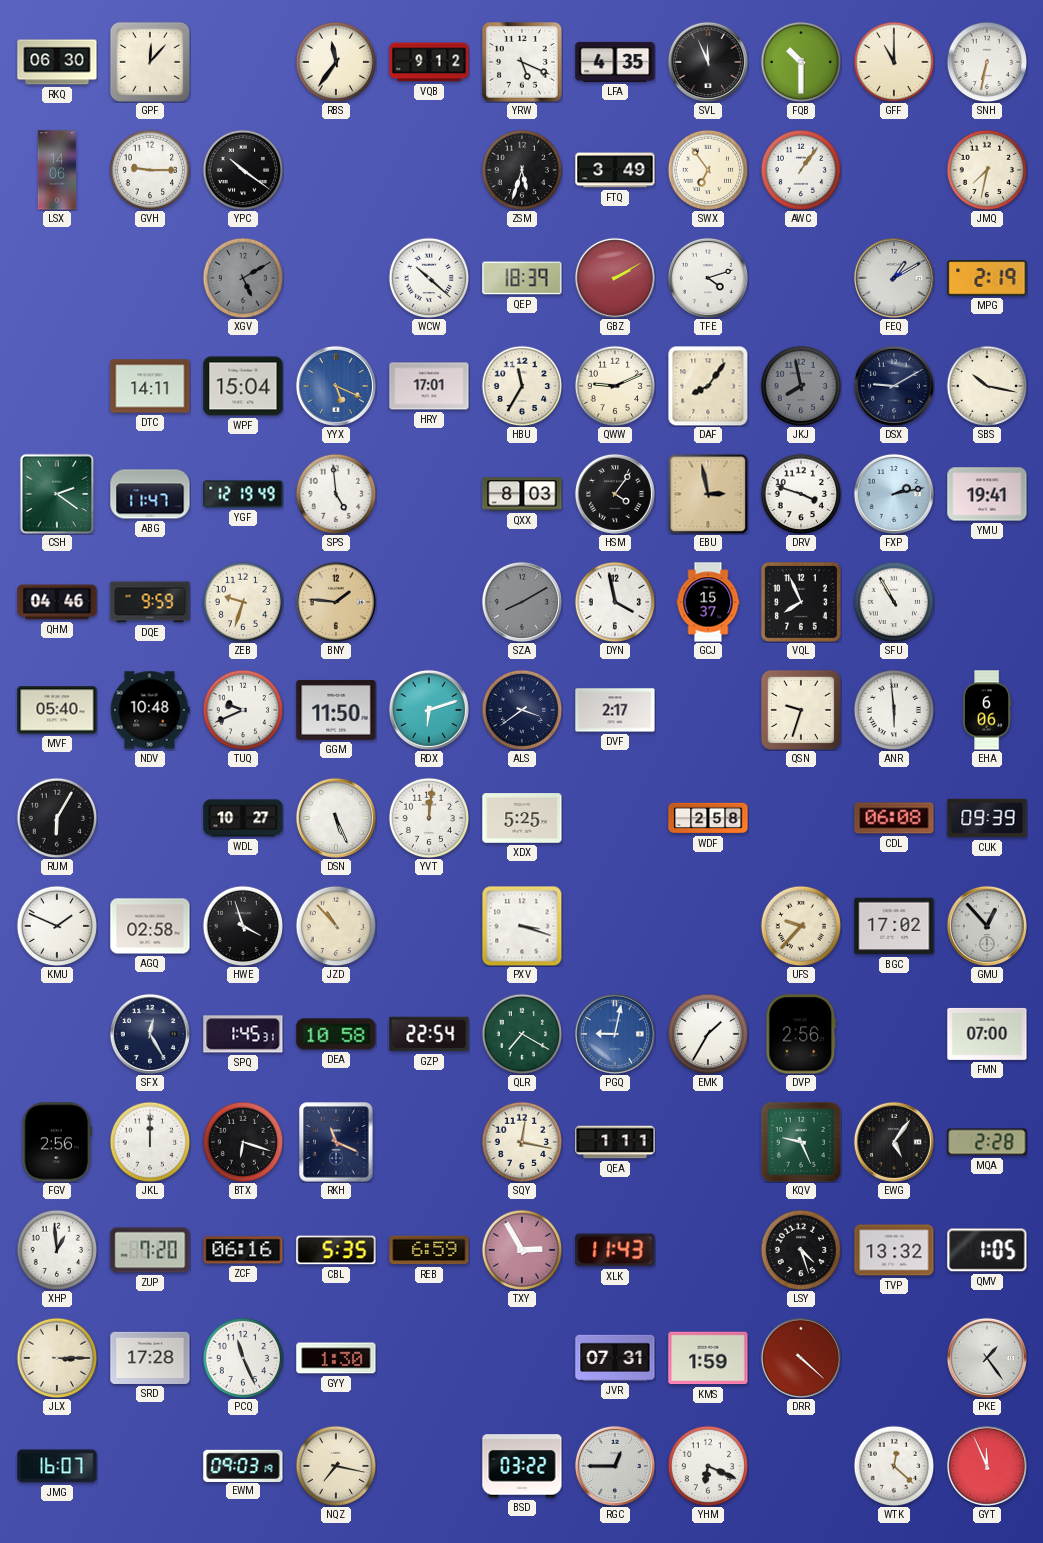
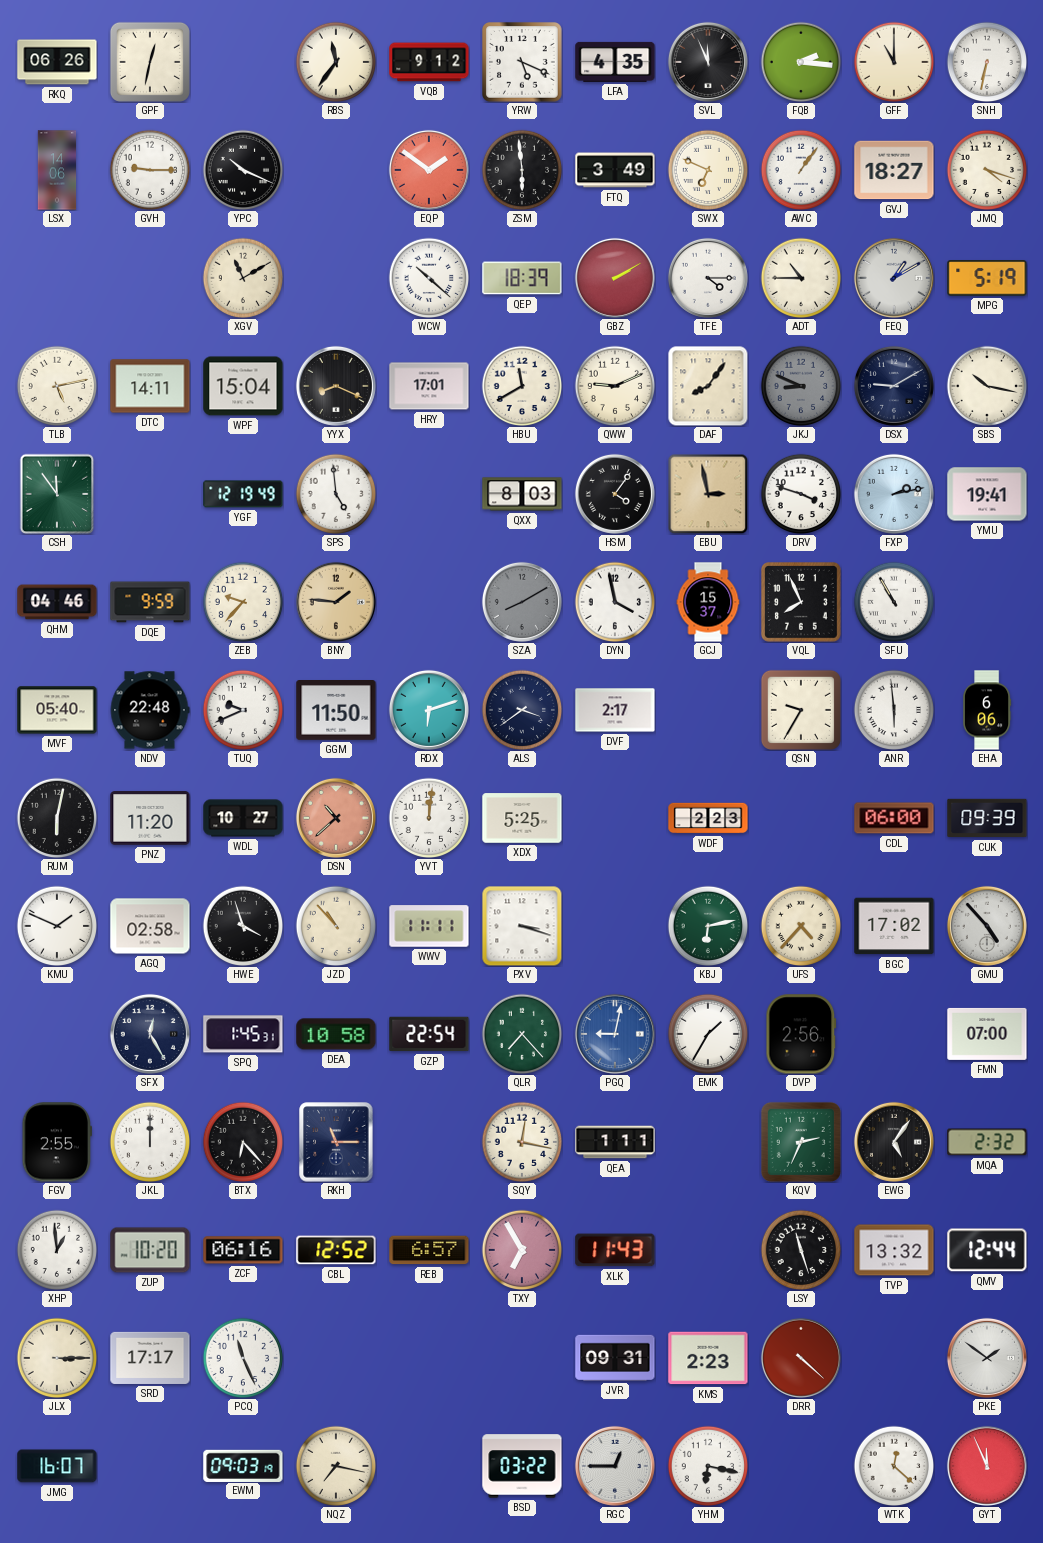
RKQ: 06:30 -> 06:26 (57, 62)
GPF: 12:07 -> 12:32 (150, 62)
FQB: 10:30 -> 2:16 (801, 62)
YPC: 10:21 -> 10:19 (243, 170)
EQP: none -> 1:51 (429, 170)
ZSM: 5:33 -> 5:59 (522, 170)
SWX: 6:54 -> 6:49 (708, 170)
GVJ: none -> 18:27 (894, 170)
JMQ: 7:32 -> 4:18 (987, 170)
XGV: 5:10 -> 11:10 (243, 278)
XGV dial: grey -> cream (243, 278)
TFE: 4:12 -> 4:15 (708, 278)
ADT: none -> 10:45 (801, 278)
MPG: 2:19 -> 5:19 (987, 278)
TLB: none -> 5:13 (57, 386)
YYX: 5:19 -> 8:19 (336, 386)
YYX dial: blue -> black (336, 386)
HBU: 11:35 -> 11:40 (522, 386)
JKJ: 7:58 -> 8:49 (801, 386)
CSH: 2:21 -> 11:54 (57, 494)
ABG: 11:47 -> none (150, 494)
ZEB: 9:33 -> 9:37 (243, 602)
NDV: 10:48 -> 22:48 (150, 710)
QSN: 9:33 -> 9:35 (801, 710)
RUM: 6:05 -> 6:02 (57, 818)
PNZ: none -> 11:20 (150, 818)
DSN: 5:26 -> 10:38 (336, 818)
DSN dial: white -> salmon (336, 818)
WDF: 2:58 -> 2:23 (708, 818)
CDL: 06:08 -> 06:00 (894, 818)
WWV: none -> 11:11 (429, 926)
KBJ: none -> 6:13 (708, 926)
UFS: 9:37 -> 4:37 (801, 926)
GMU: 12:53 -> 4:53 (987, 926)
QLR: 7:20 -> 7:23 (522, 1034)
FGV: 2:56 -> 2:55 (56, 1142)
BTX: 6:18 -> 6:23 (243, 1142)
RKH: 11:19 -> 11:15 (336, 1142)
KQV: 9:26 -> 2:34 (801, 1142)
MQA: 2:28 -> 2:32 (987, 1142)
ZUP: 7:20 -> 10:20 (150, 1250)
CBL: 5:35 -> 12:52 (336, 1250)
REB: 6:59 -> 6:57 (429, 1250)
TXY: 2:55 -> 6:55 (522, 1250)
LSY: 4:27 -> 11:27 (801, 1250)
QMV: 1:05 -> 12:44 (987, 1250)
SRD: 17:28 -> 17:17 (150, 1358)
GYY: 1:30 -> none (336, 1358)
JVR: 07:31 -> 09:31 (615, 1358)
KMS: 1:59 -> 2:23 (708, 1358)
PKE: 1:24 -> 1:51 (987, 1358)
YHM: 6:19 -> 6:17 (708, 1466)
